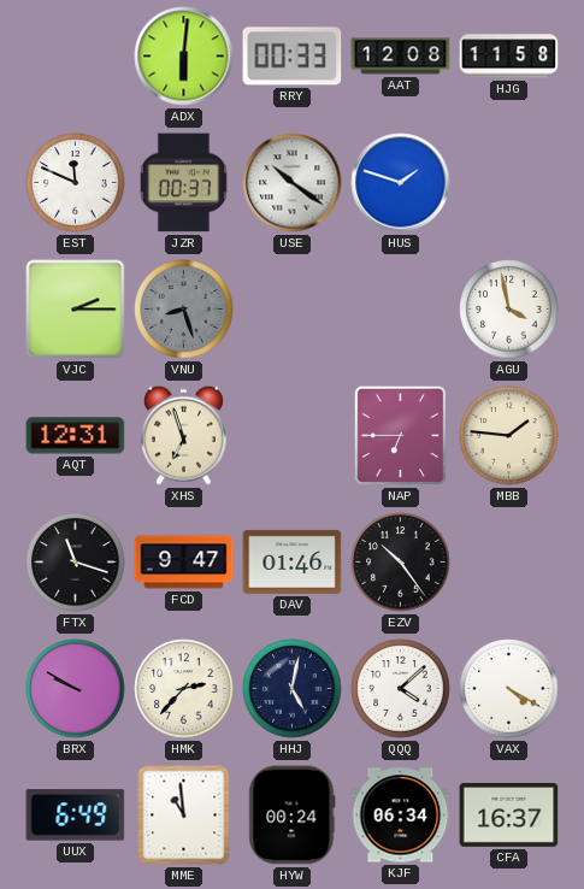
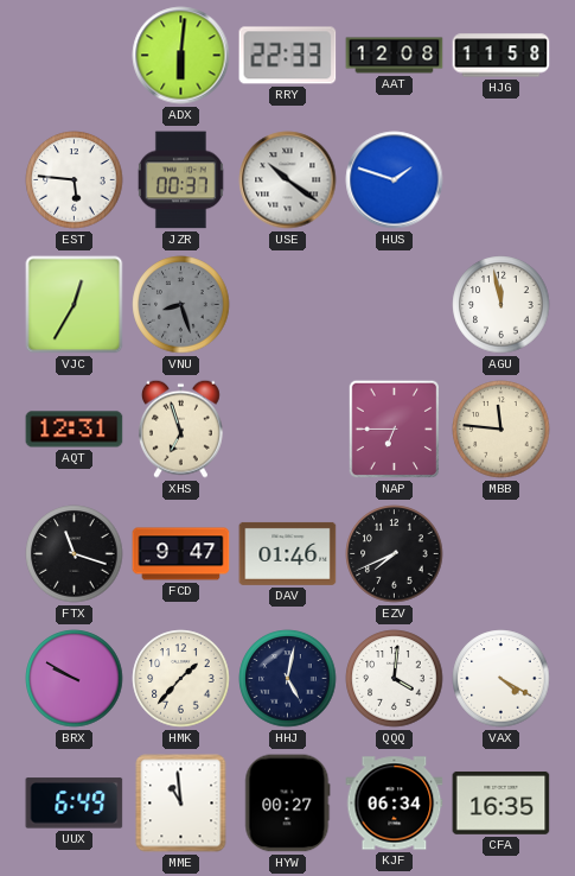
RRY: 00:33 -> 22:33 (288, 56)
EST: 11:49 -> 5:46 (75, 180)
VJC: 2:15 -> 12:35 (75, 305)
AGU: 3:58 -> 11:58 (501, 305)
MBB: 1:46 -> 11:46 (501, 430)
EZV: 10:24 -> 7:41 (395, 554)
HMK: 2:37 -> 1:37 (181, 679)
QQQ: 4:08 -> 4:01 (395, 679)
HYW: 00:24 -> 00:27 (288, 804)
CFA: 16:37 -> 16:35 (501, 802)
